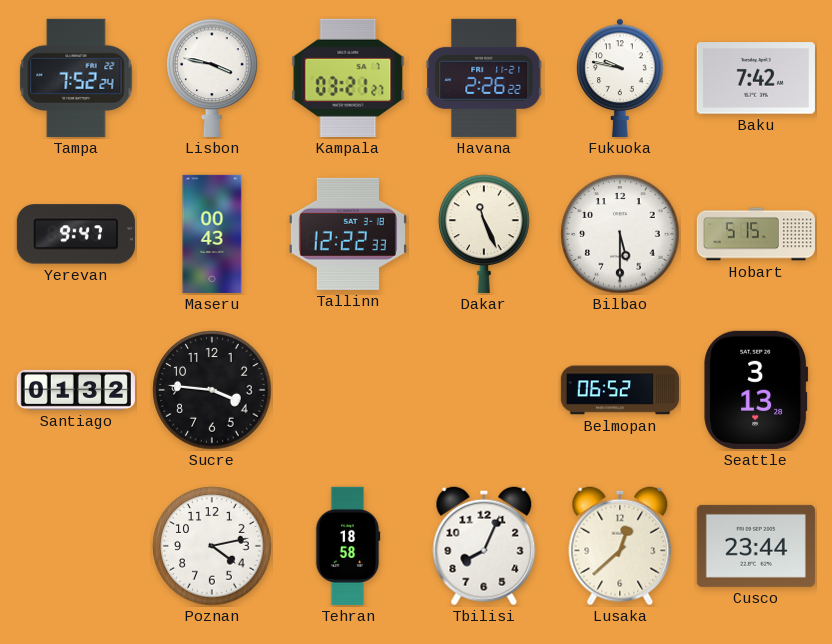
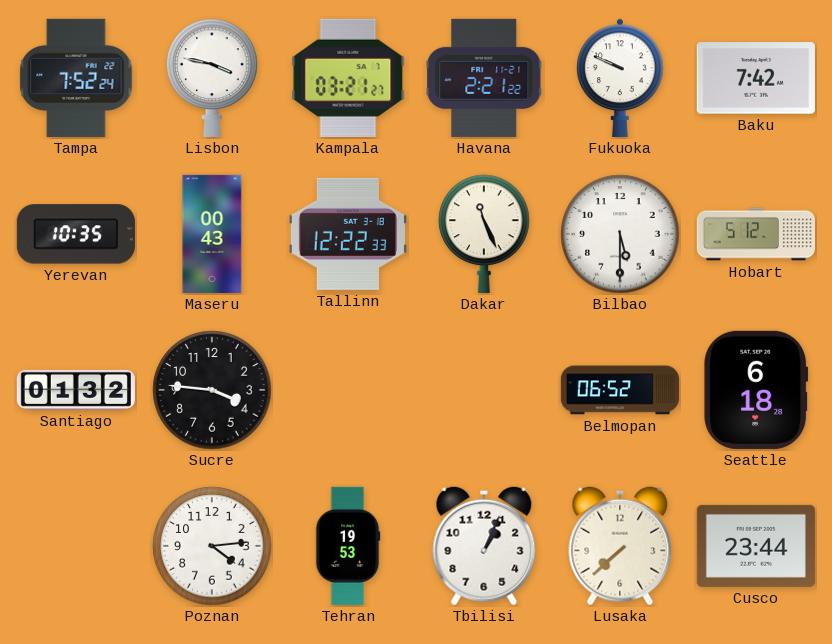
Havana: 2:26 -> 2:21 (484, 78)
Fukuoka: 9:47 -> 9:49 (620, 78)
Yerevan: 9:47 -> 10:35 (76, 234)
Hobart: 5:15 -> 5:12 (755, 234)
Seattle: 3:13 -> 6:18 (756, 390)
Poznan: 4:13 -> 4:14 (212, 546)
Tehran: 18:58 -> 19:53 (348, 546)
Tbilisi: 8:04 -> 1:04 (484, 546)
Lusaka: 12:38 -> 7:38 (620, 546)
